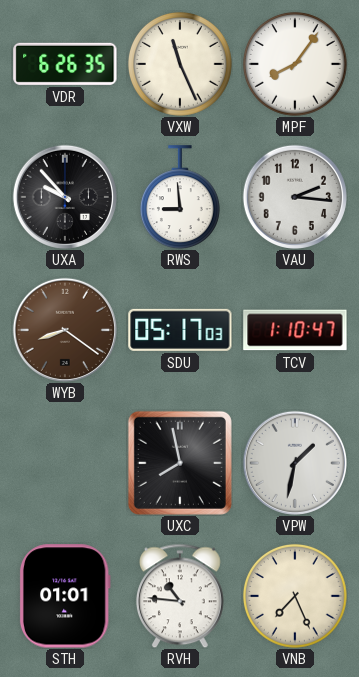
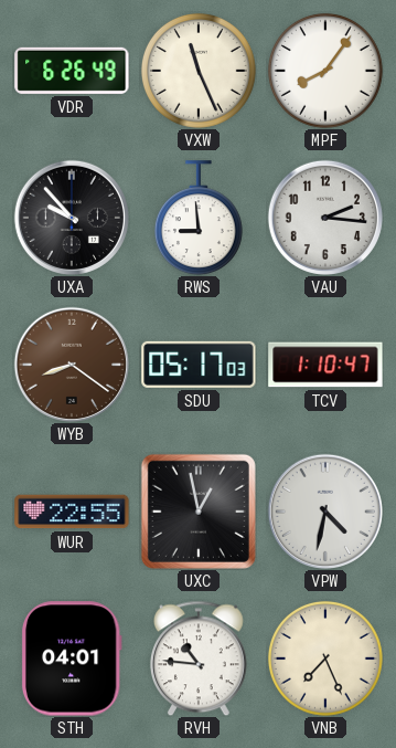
VDR: 6:26:35 -> 6:26:49 (72, 71)
WUR: none -> 22:55 (72, 512)
UXC: 7:58 -> 12:58 (199, 512)
VPW: 1:32 -> 4:32 (325, 512)
STH: 01:01 -> 04:01 (72, 659)
